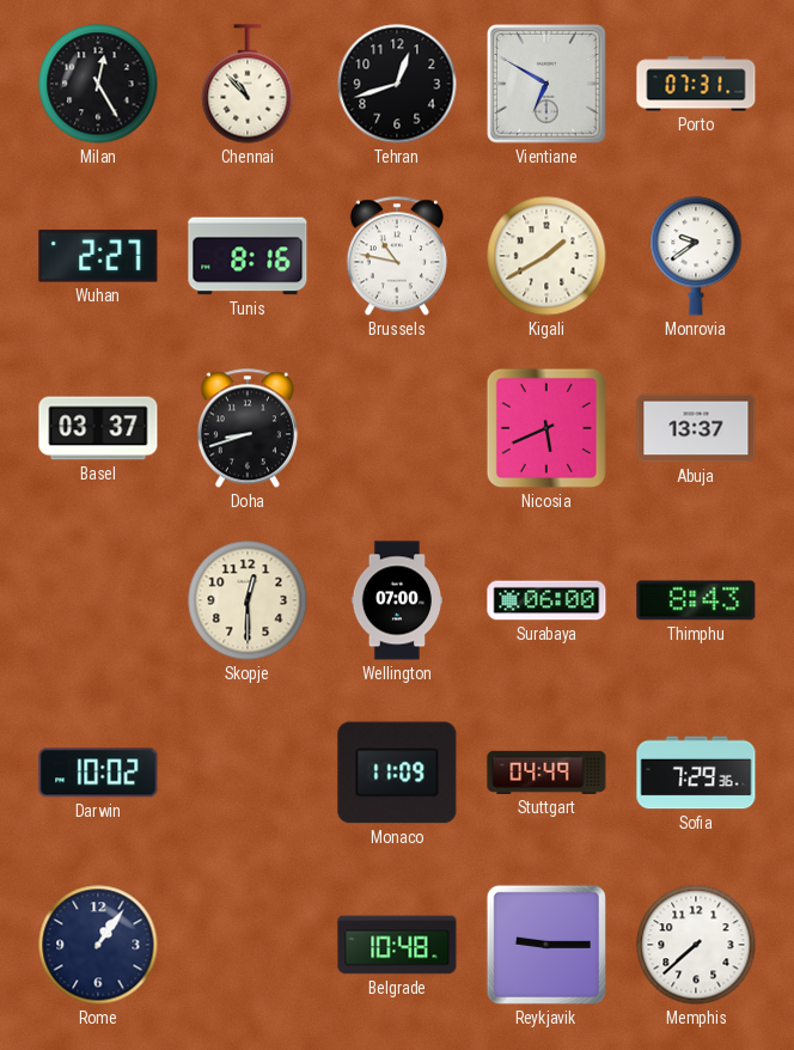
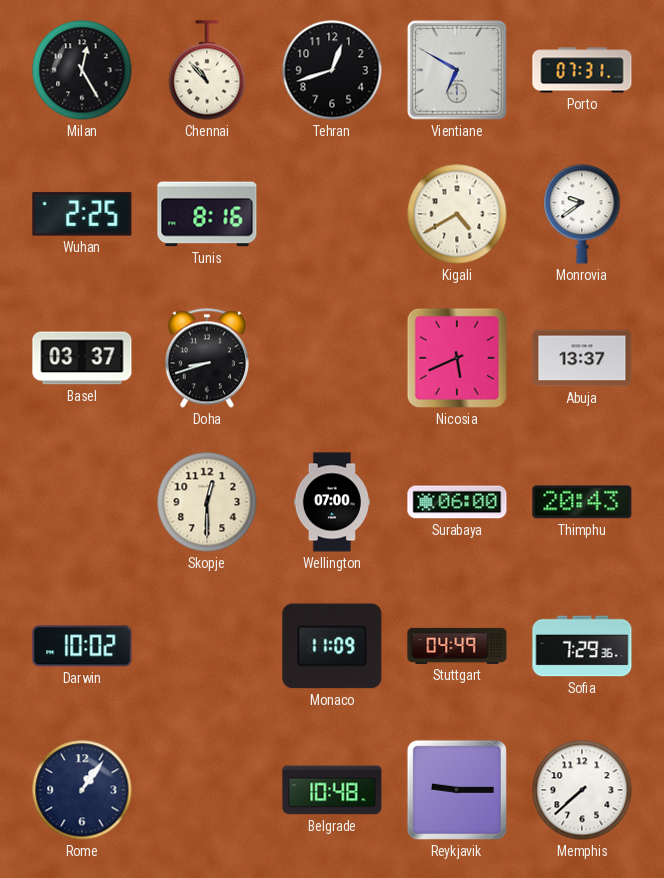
Wuhan: 2:27 -> 2:25 (82, 214)
Brussels: 10:47 -> none (397, 256)
Kigali: 1:40 -> 4:40 (457, 214)
Thimphu: 8:43 -> 20:43 (582, 502)
